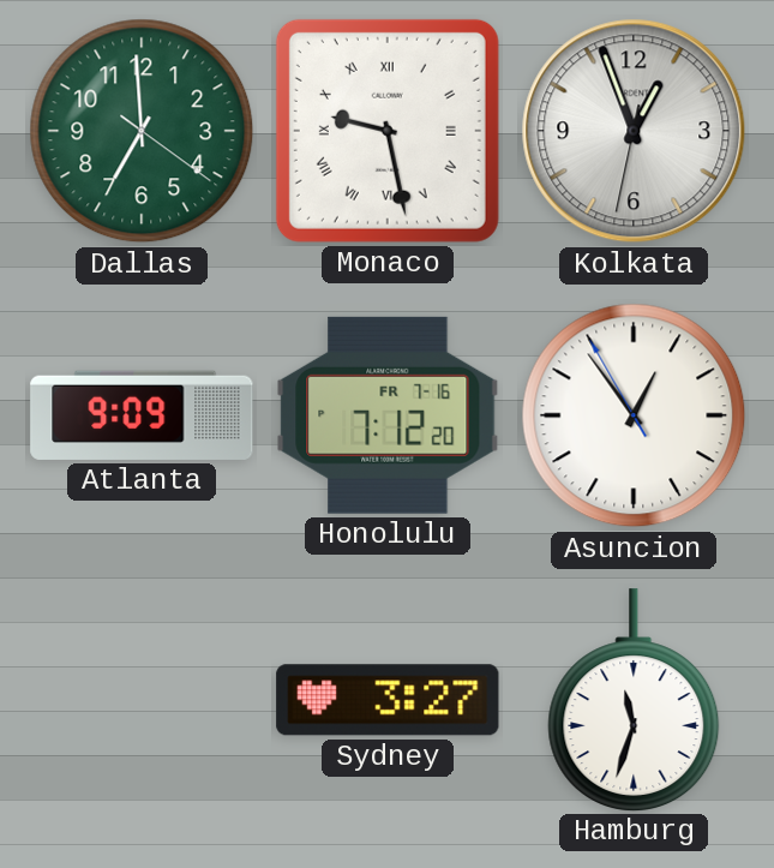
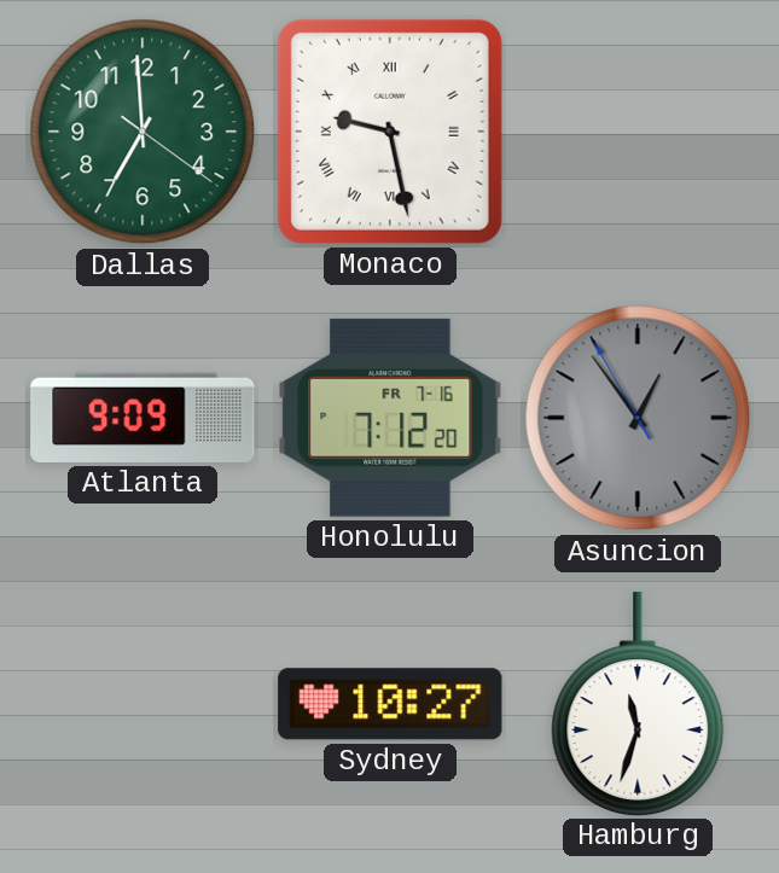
Kolkata: 12:56 -> none (634, 131)
Asuncion dial: white -> grey (638, 418)
Sydney: 3:27 -> 10:27 (390, 704)
